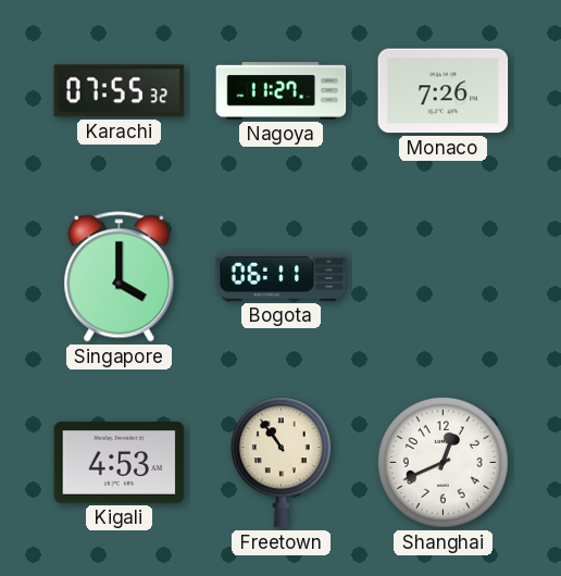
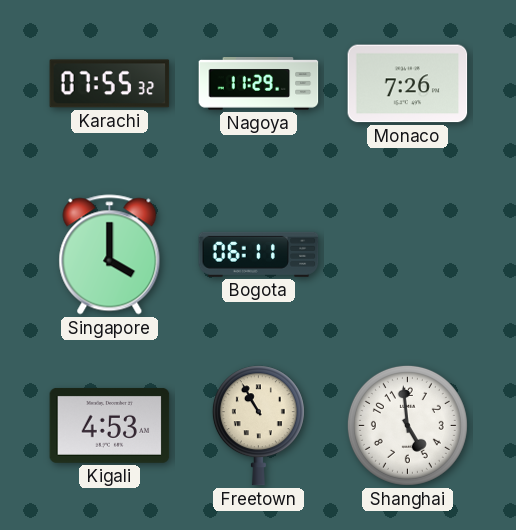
Nagoya: 11:27 -> 11:29 (259, 84)
Freetown: 10:54 -> 10:55 (258, 426)
Shanghai: 12:41 -> 4:59 (407, 425)
